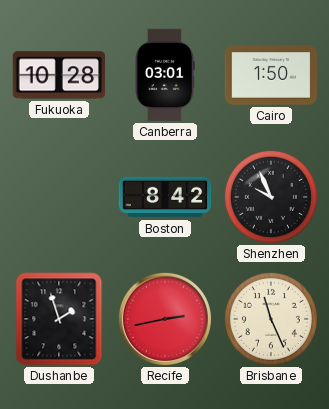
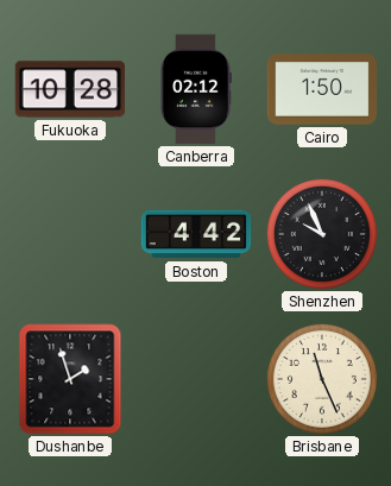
Canberra: 03:01 -> 02:12 (196, 89)
Boston: 8:42 -> 4:42 (196, 234)
Recife: 2:43 -> none (165, 319)
